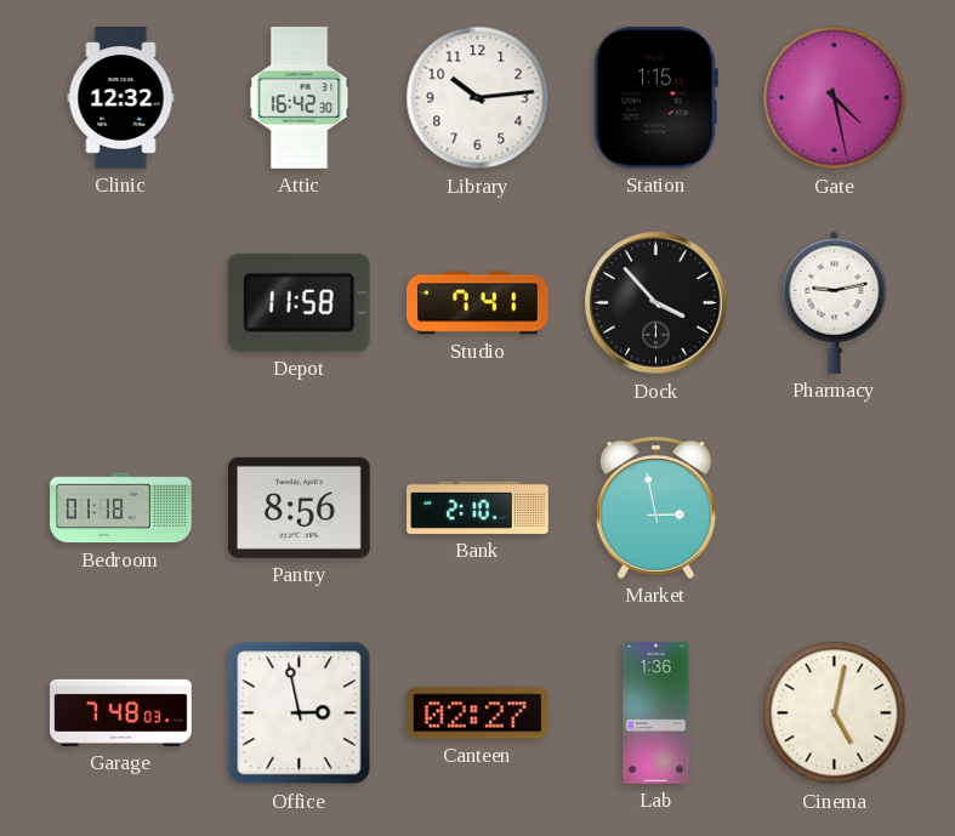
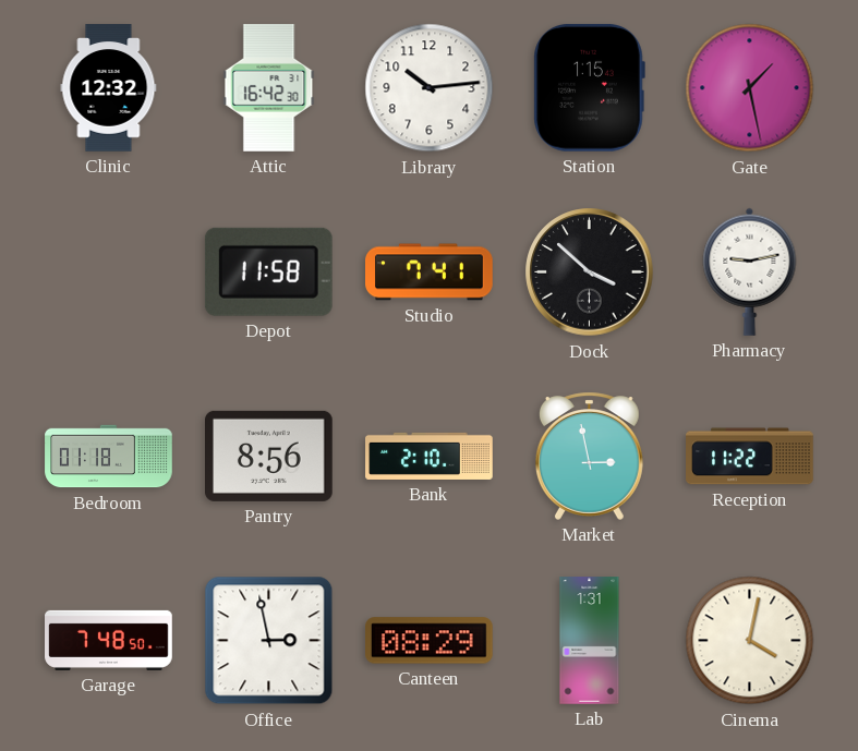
Gate: 4:28 -> 1:28 (750, 88)
Dock: 3:53 -> 3:52 (590, 272)
Reception: none -> 11:22 (750, 457)
Garage: 7:48:03 -> 7:48:50 (109, 640)
Canteen: 02:27 -> 08:29 (430, 641)
Lab: 1:36 -> 1:31 (590, 641)
Cinema: 5:02 -> 4:02 (750, 641)
